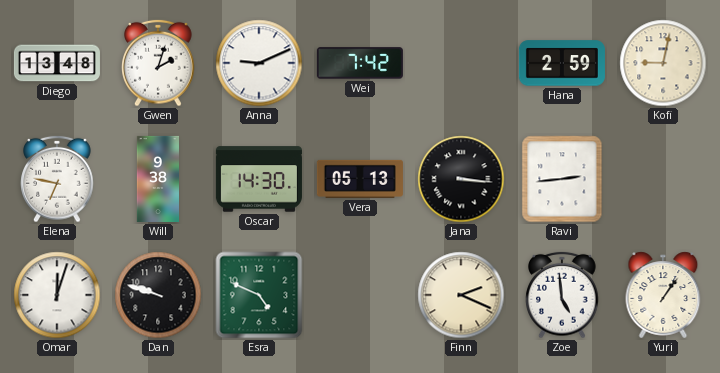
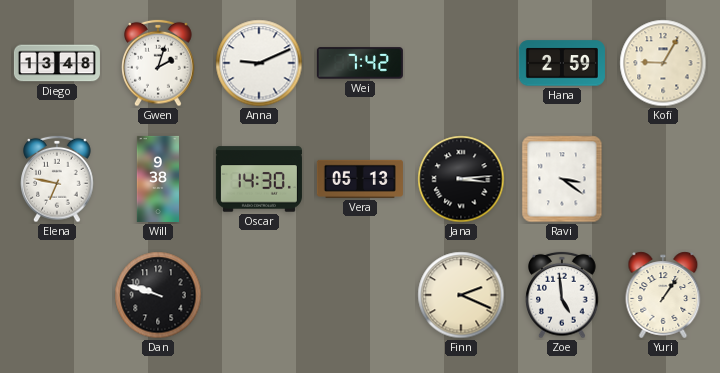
Kofi: 9:02 -> 9:05 (663, 63)
Jana: 3:16 -> 3:14 (461, 179)
Ravi: 2:44 -> 3:21 (562, 179)
Omar: 12:03 -> none (57, 295)
Esra: 4:49 -> none (259, 295)
